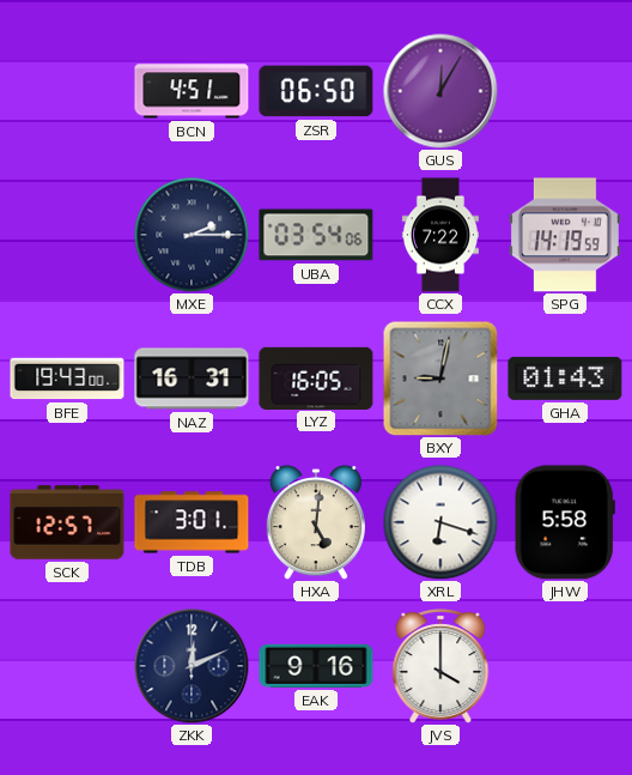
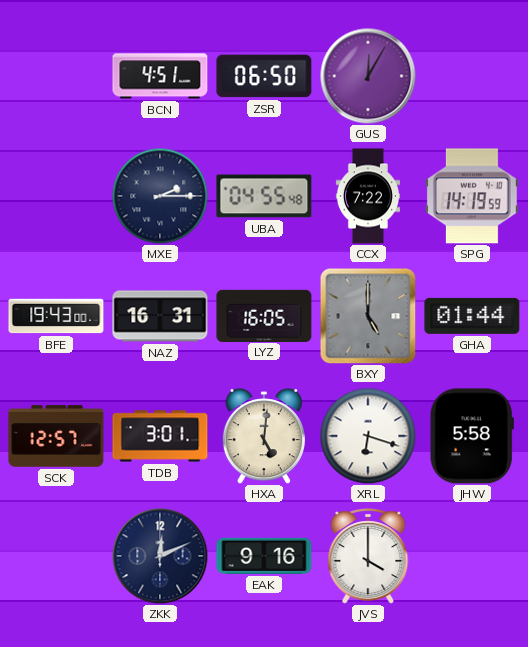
UBA: 03:54 -> 04:55 (264, 196)
BXY: 9:02 -> 5:00 (368, 316)
GHA: 01:43 -> 01:44 (472, 316)
